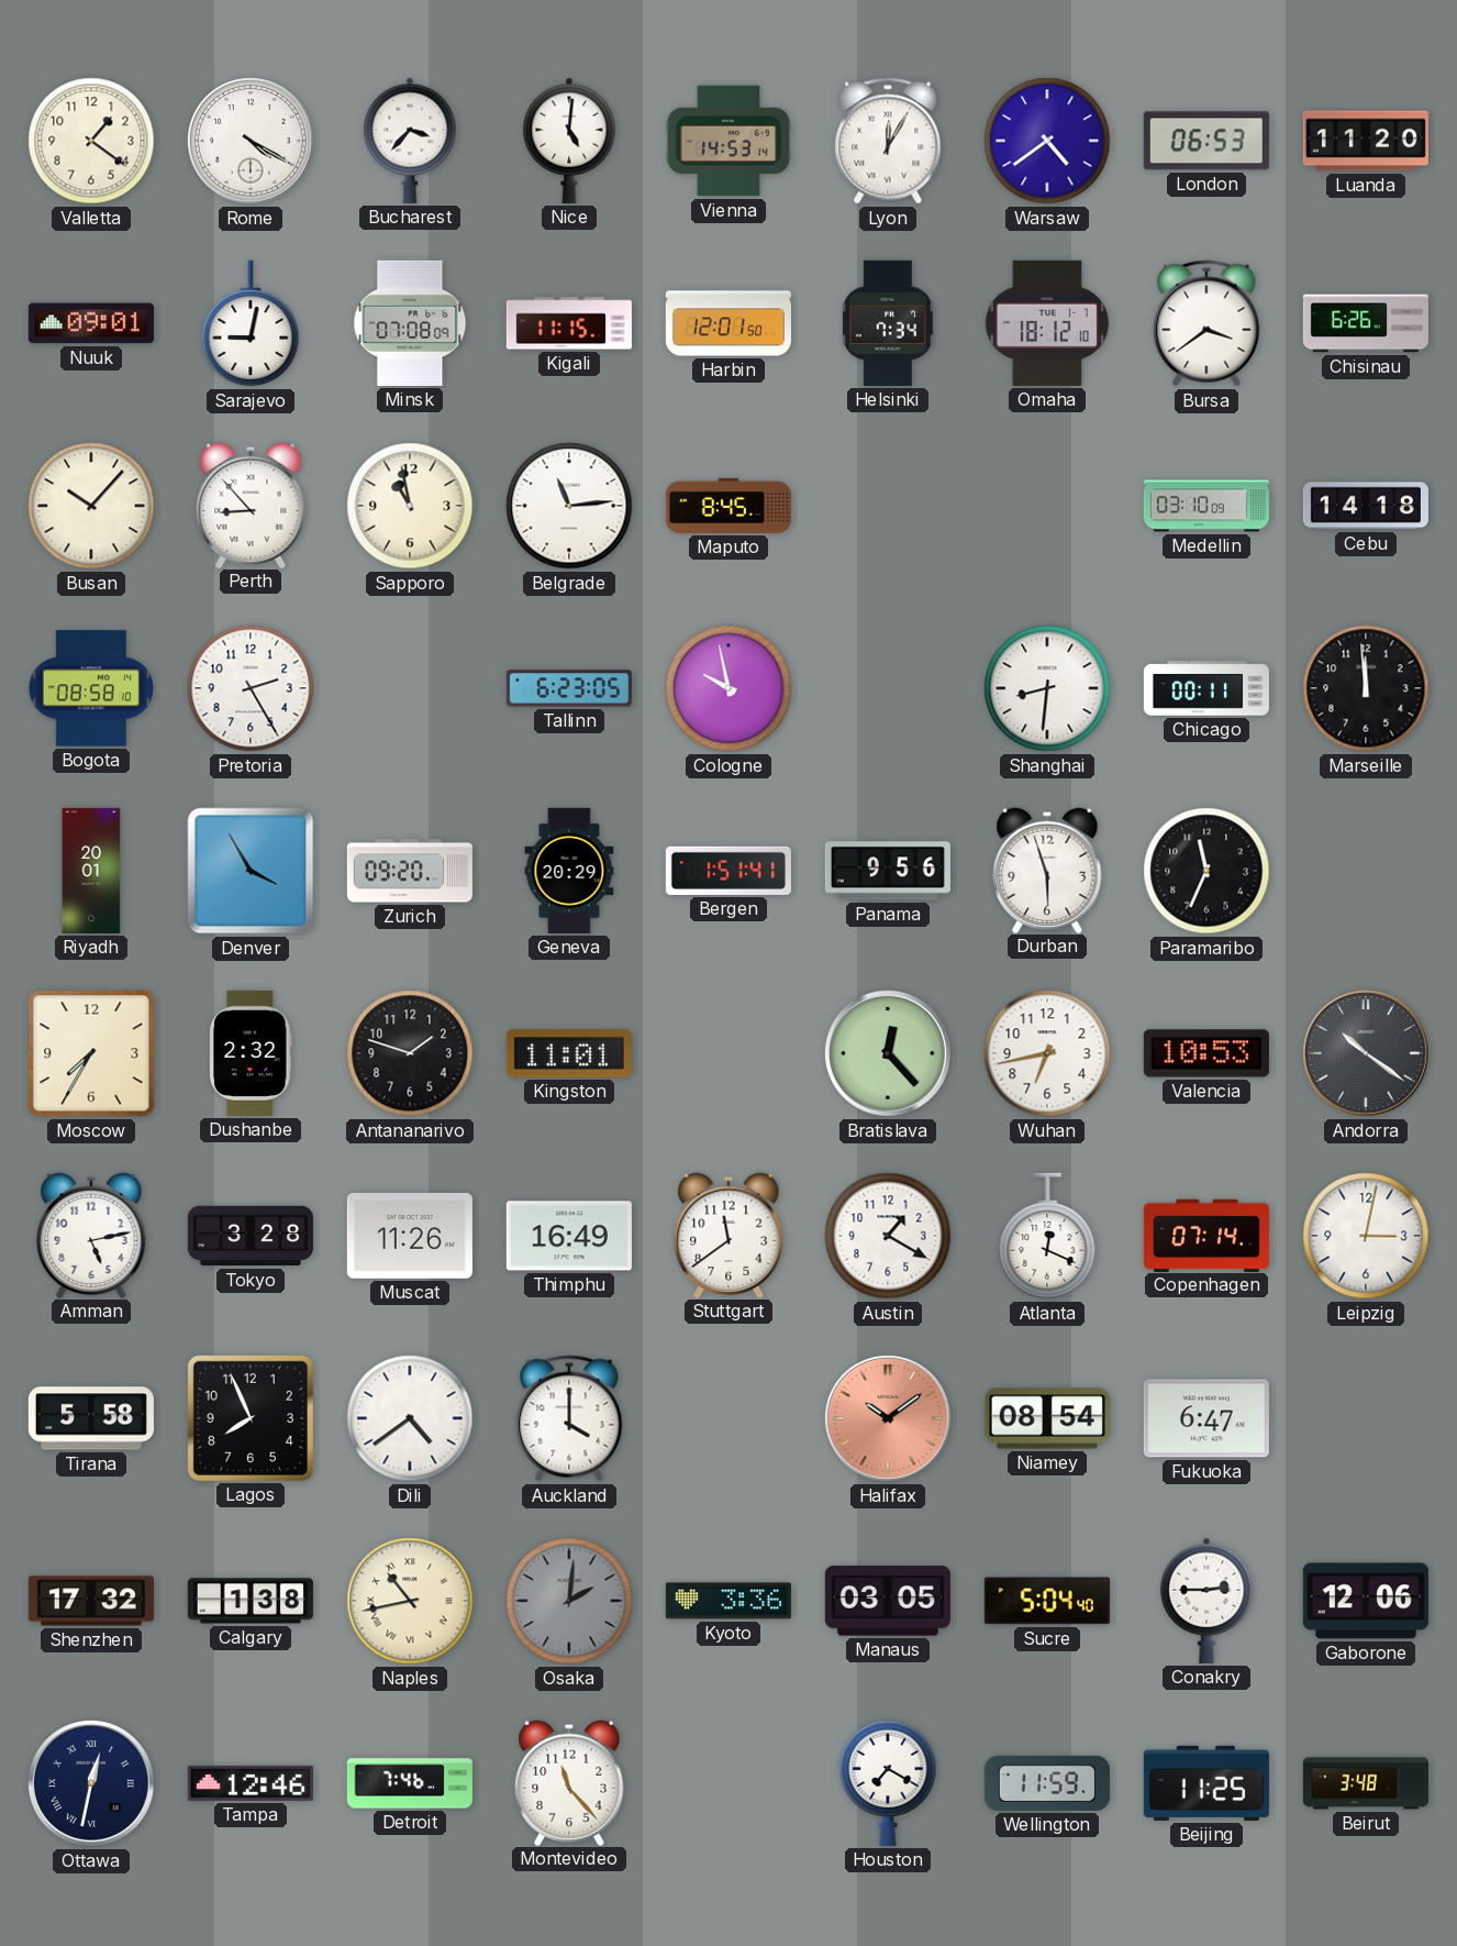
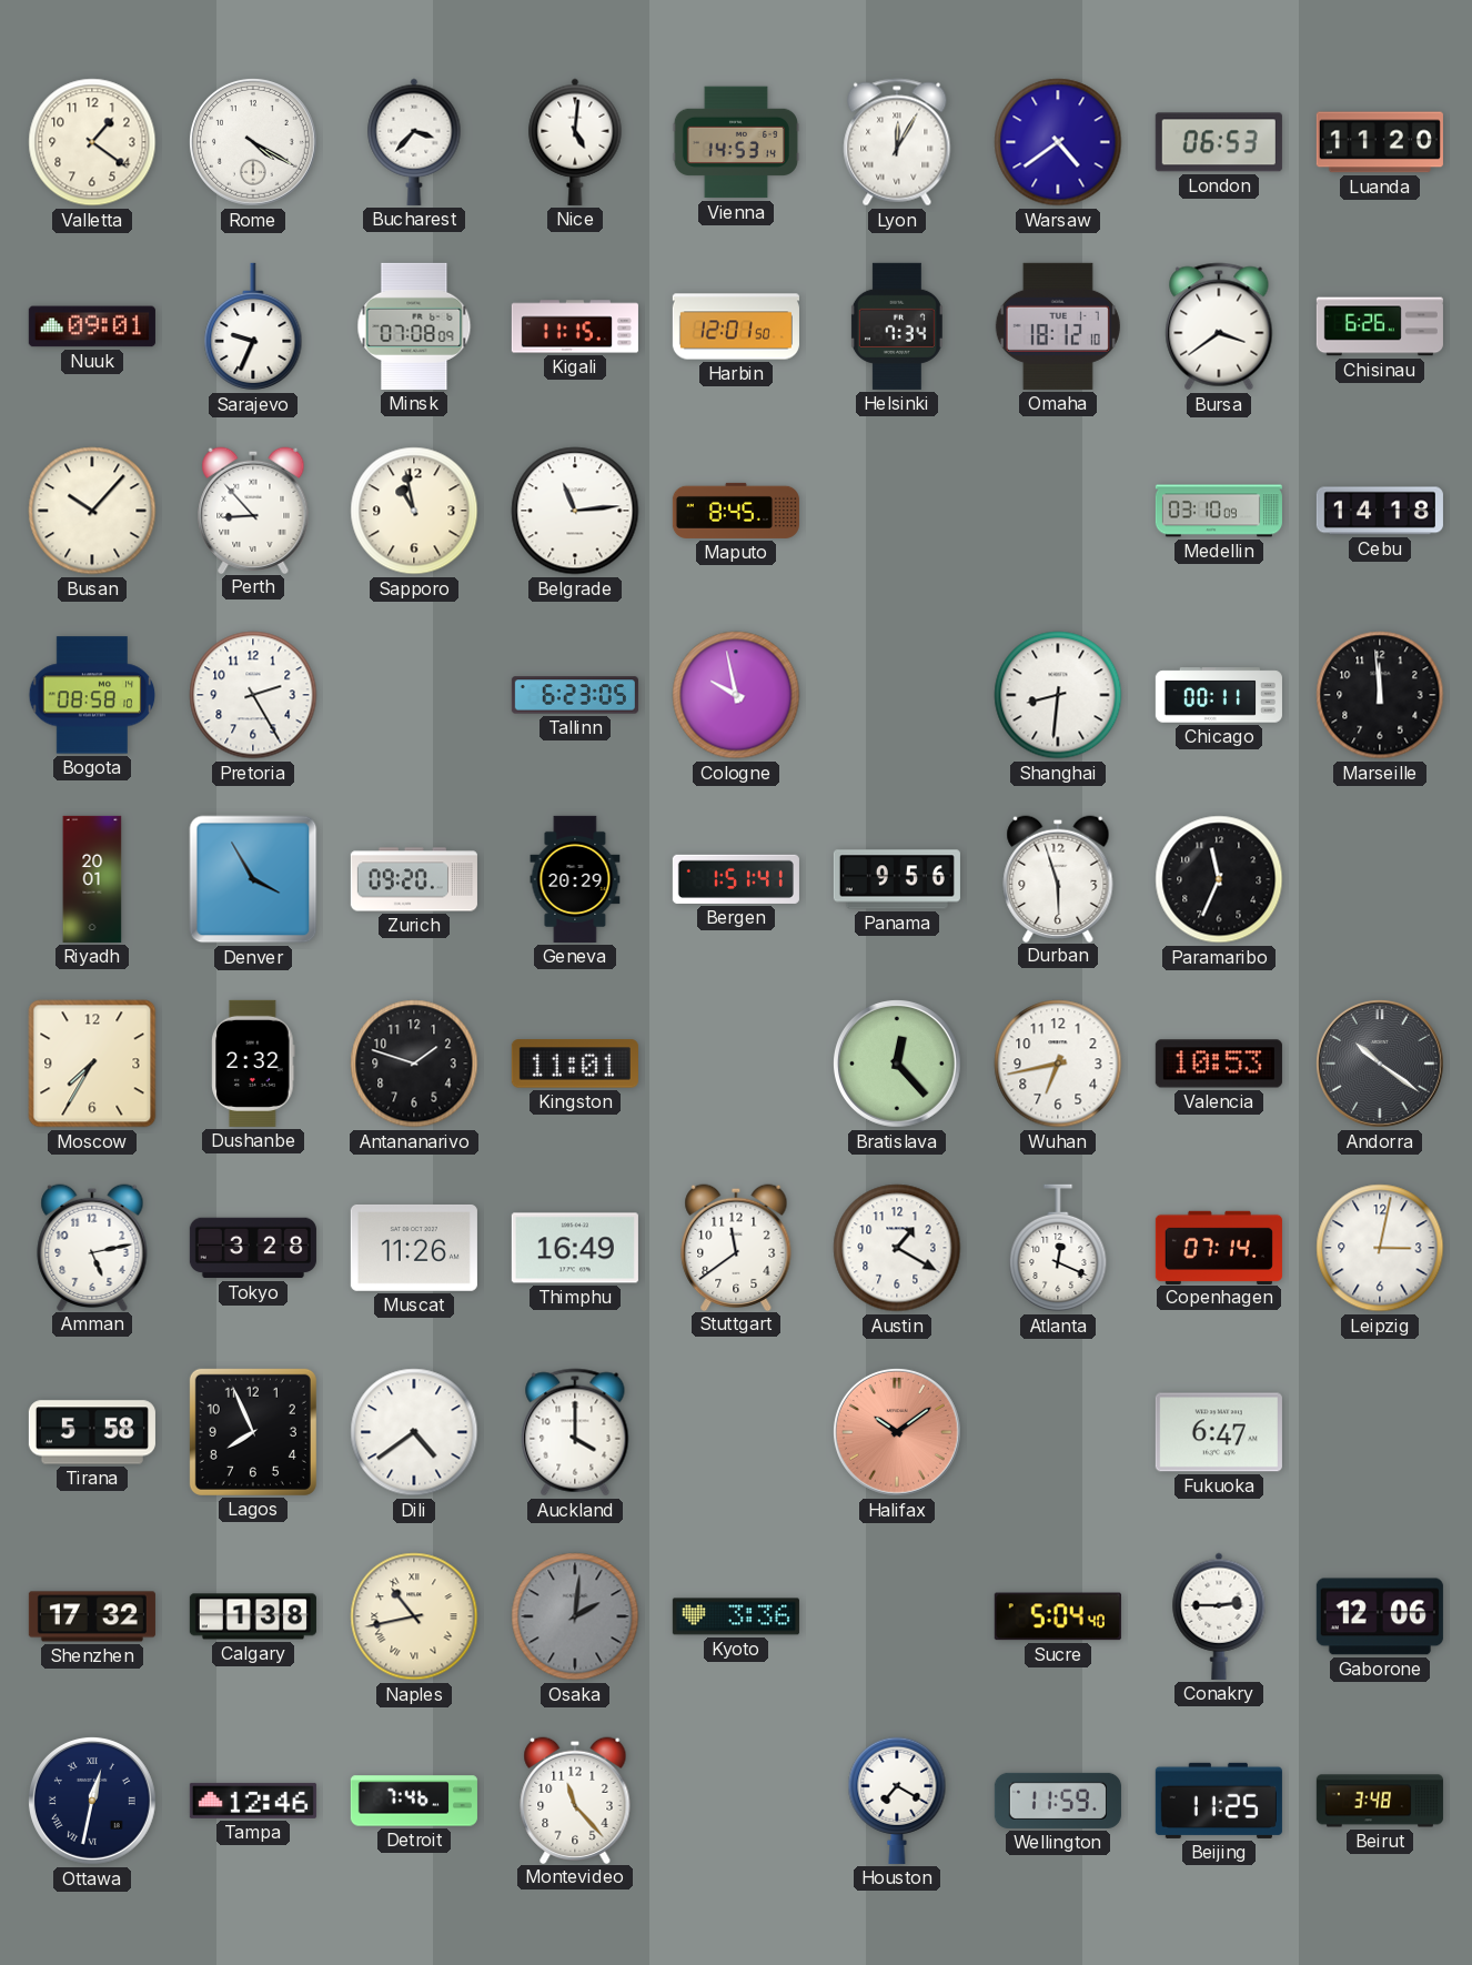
Sarajevo: 9:02 -> 9:34 (253, 326)
Niamey: 08:54 -> none (1047, 1418)
Manaus: 03:05 -> none (888, 1601)
